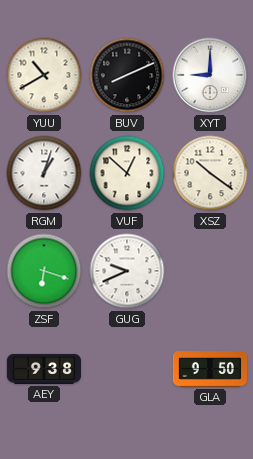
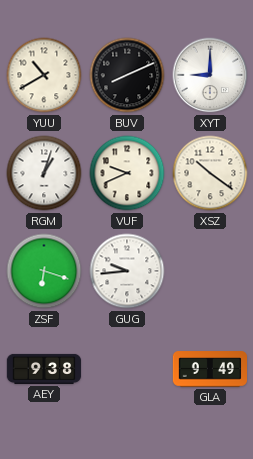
VUF: 12:52 -> 9:41 (127, 173)
GUG: 9:41 -> 9:44 (127, 271)
GLA: 9:50 -> 9:49 (209, 369)
